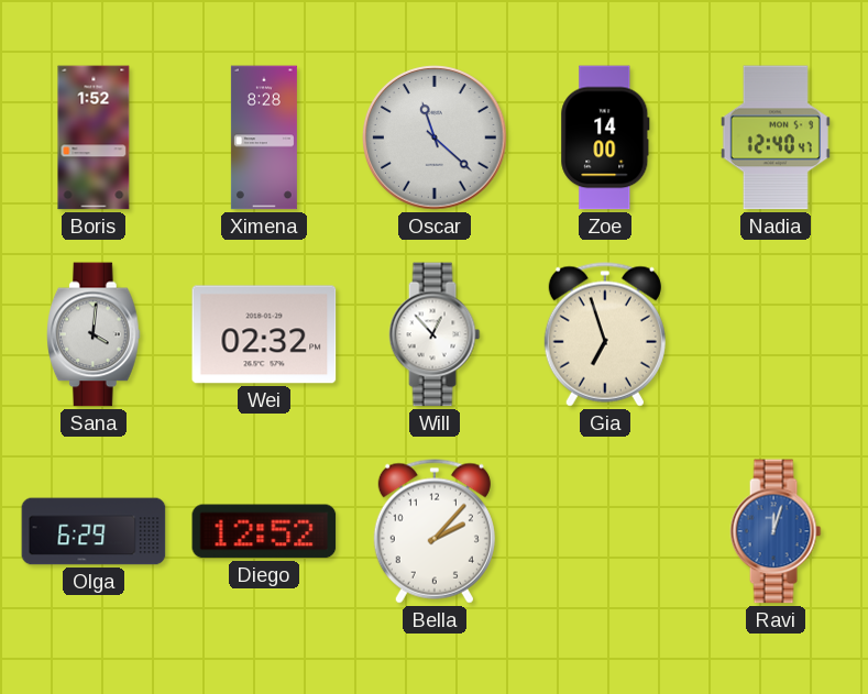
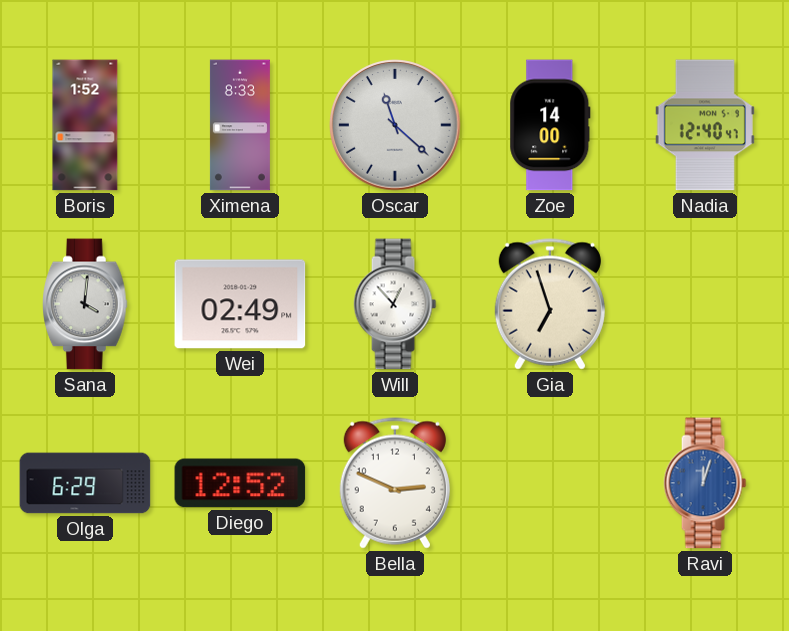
Ximena: 8:28 -> 8:33 (240, 125)
Wei: 02:32 -> 02:49 (240, 304)
Bella: 2:07 -> 2:49 (395, 483)
